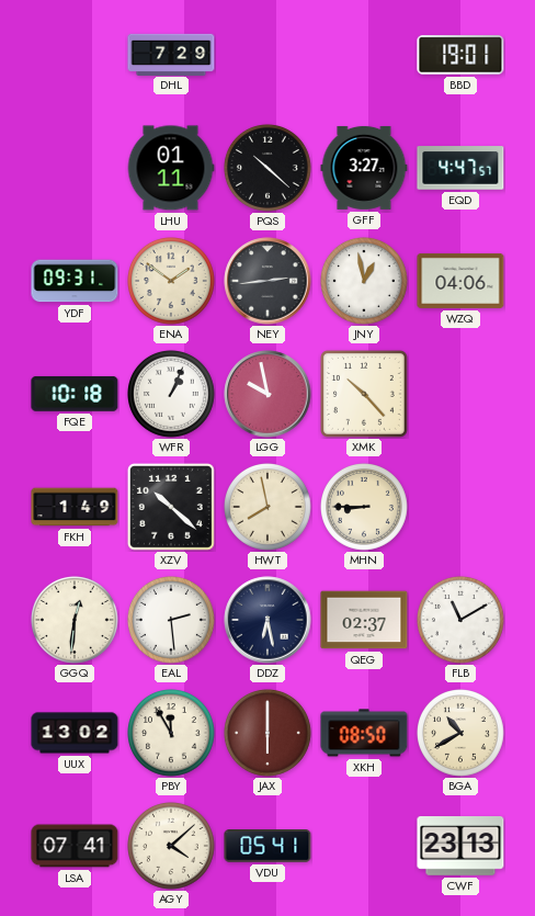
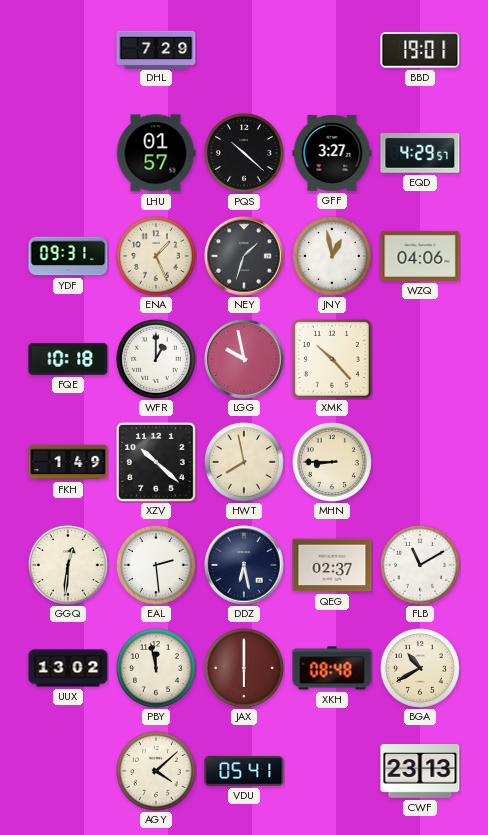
LHU: 01:11 -> 01:57 (156, 153)
EQD: 4:47 -> 4:29 (420, 153)
ENA: 1:51 -> 1:26 (157, 257)
NEY: 2:44 -> 1:33 (244, 256)
WFR: 1:04 -> 1:00 (157, 360)
PBY: 11:55 -> 11:58 (157, 669)
XKH: 08:50 -> 08:48 (332, 668)
LSA: 07:41 -> none (75, 846)
